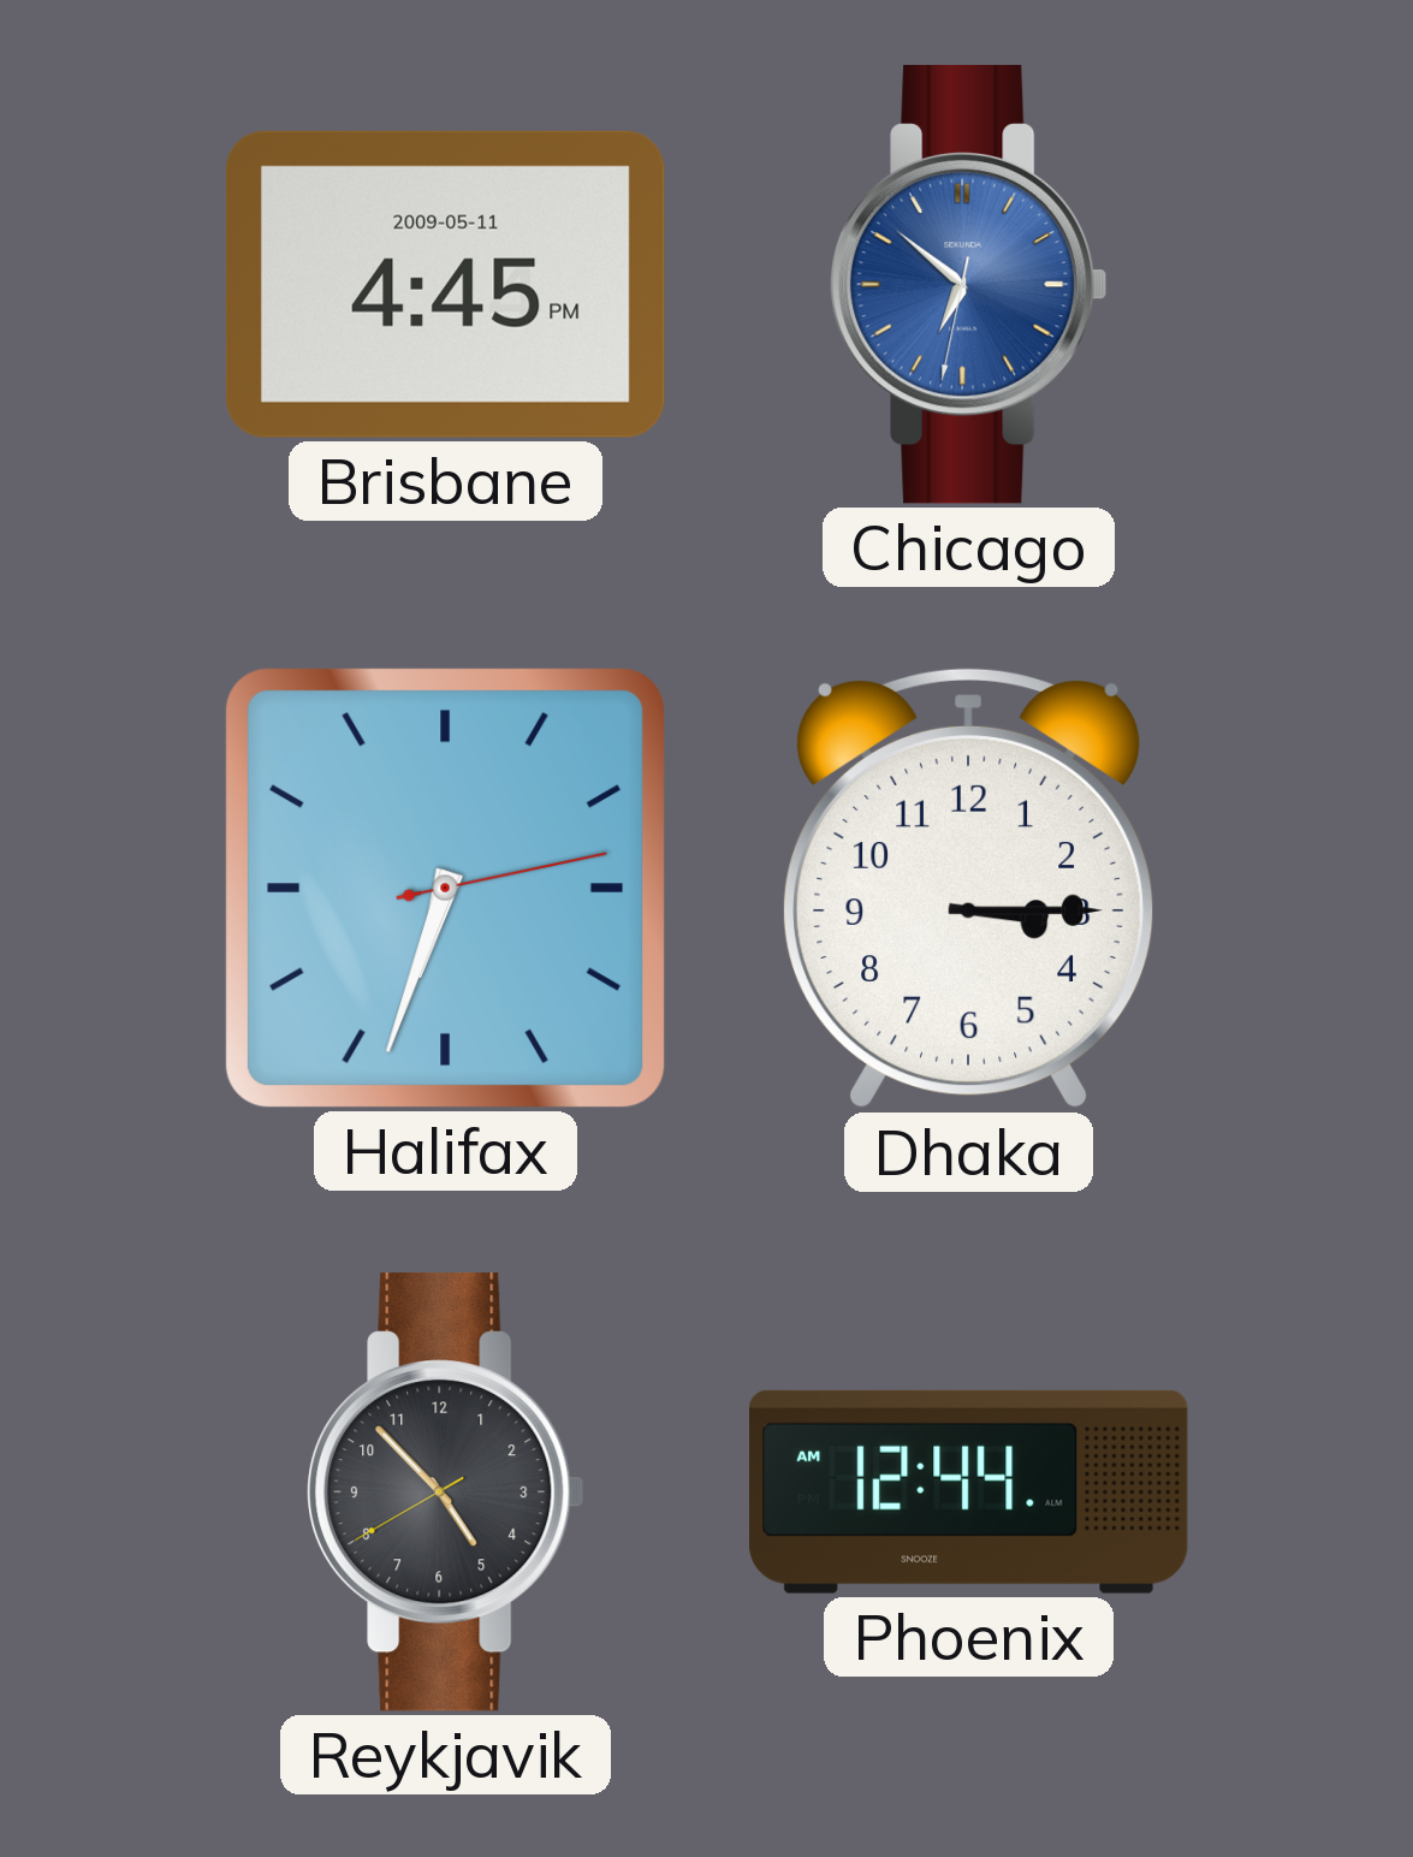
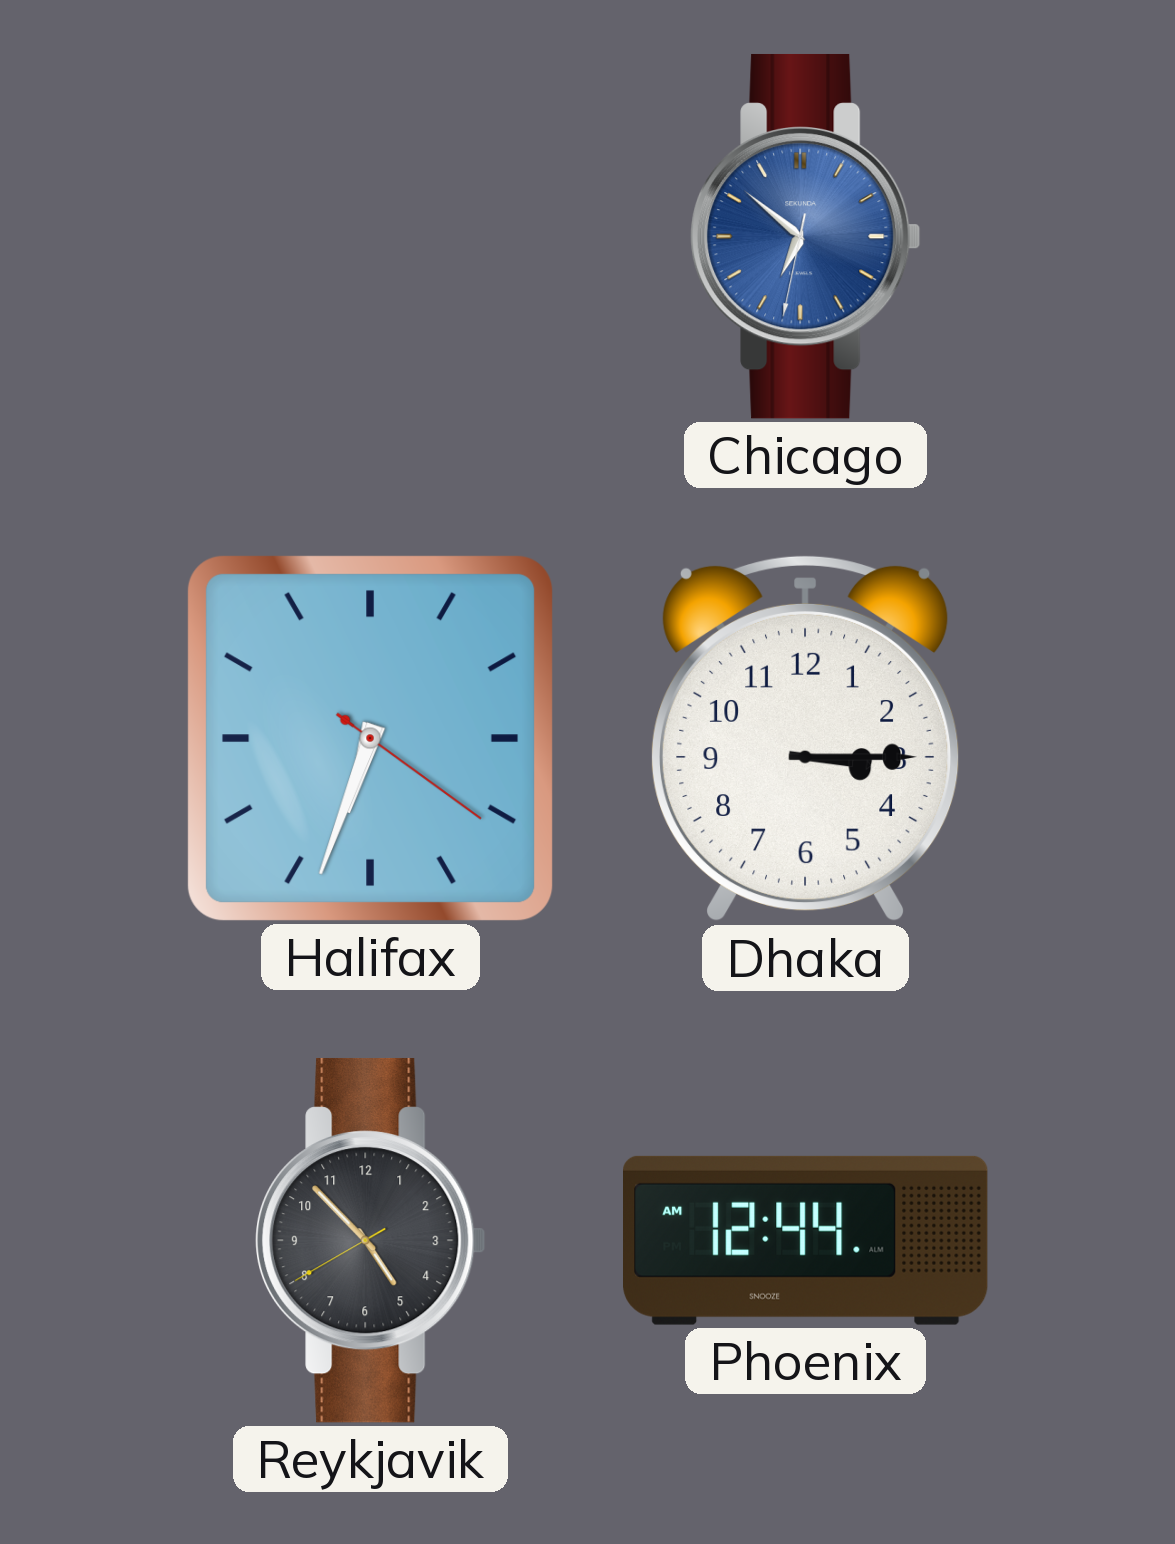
Brisbane: 4:45 -> none (445, 284)
Halifax: 6:33:13 -> 6:33:21 (370, 738)
